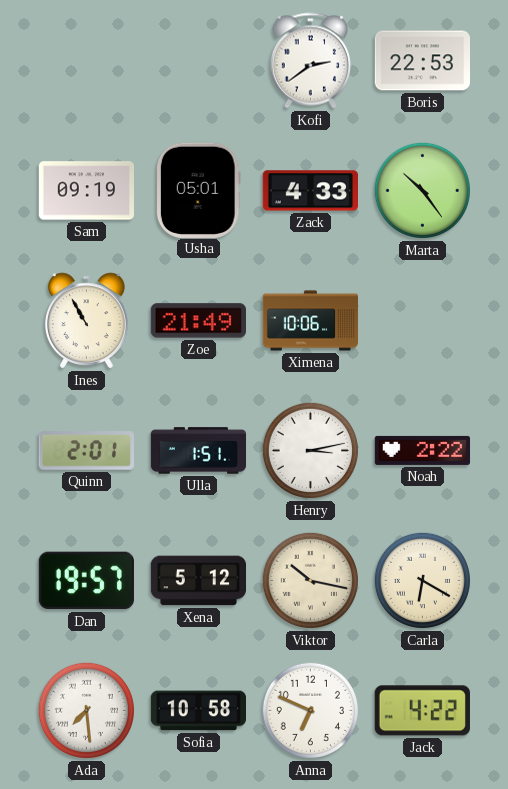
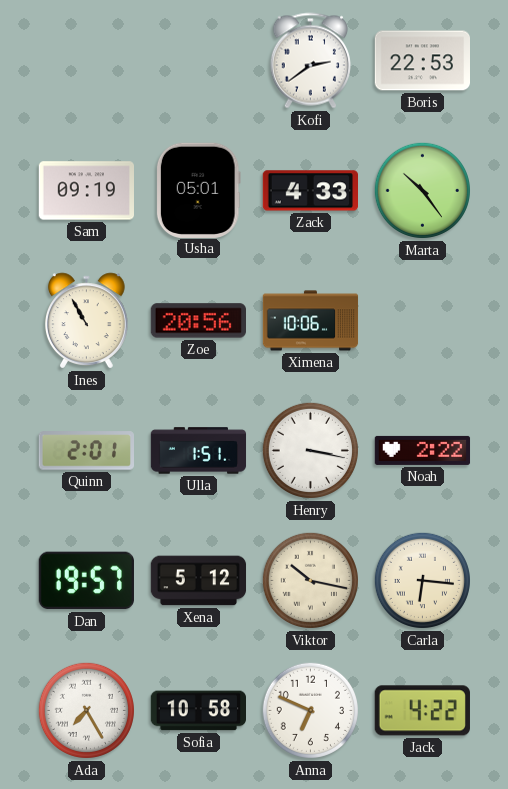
Zoe: 21:49 -> 20:56 (198, 321)
Henry: 3:13 -> 3:17 (310, 450)
Carla: 6:20 -> 6:16 (422, 580)
Ada: 7:29 -> 7:25 (86, 710)
